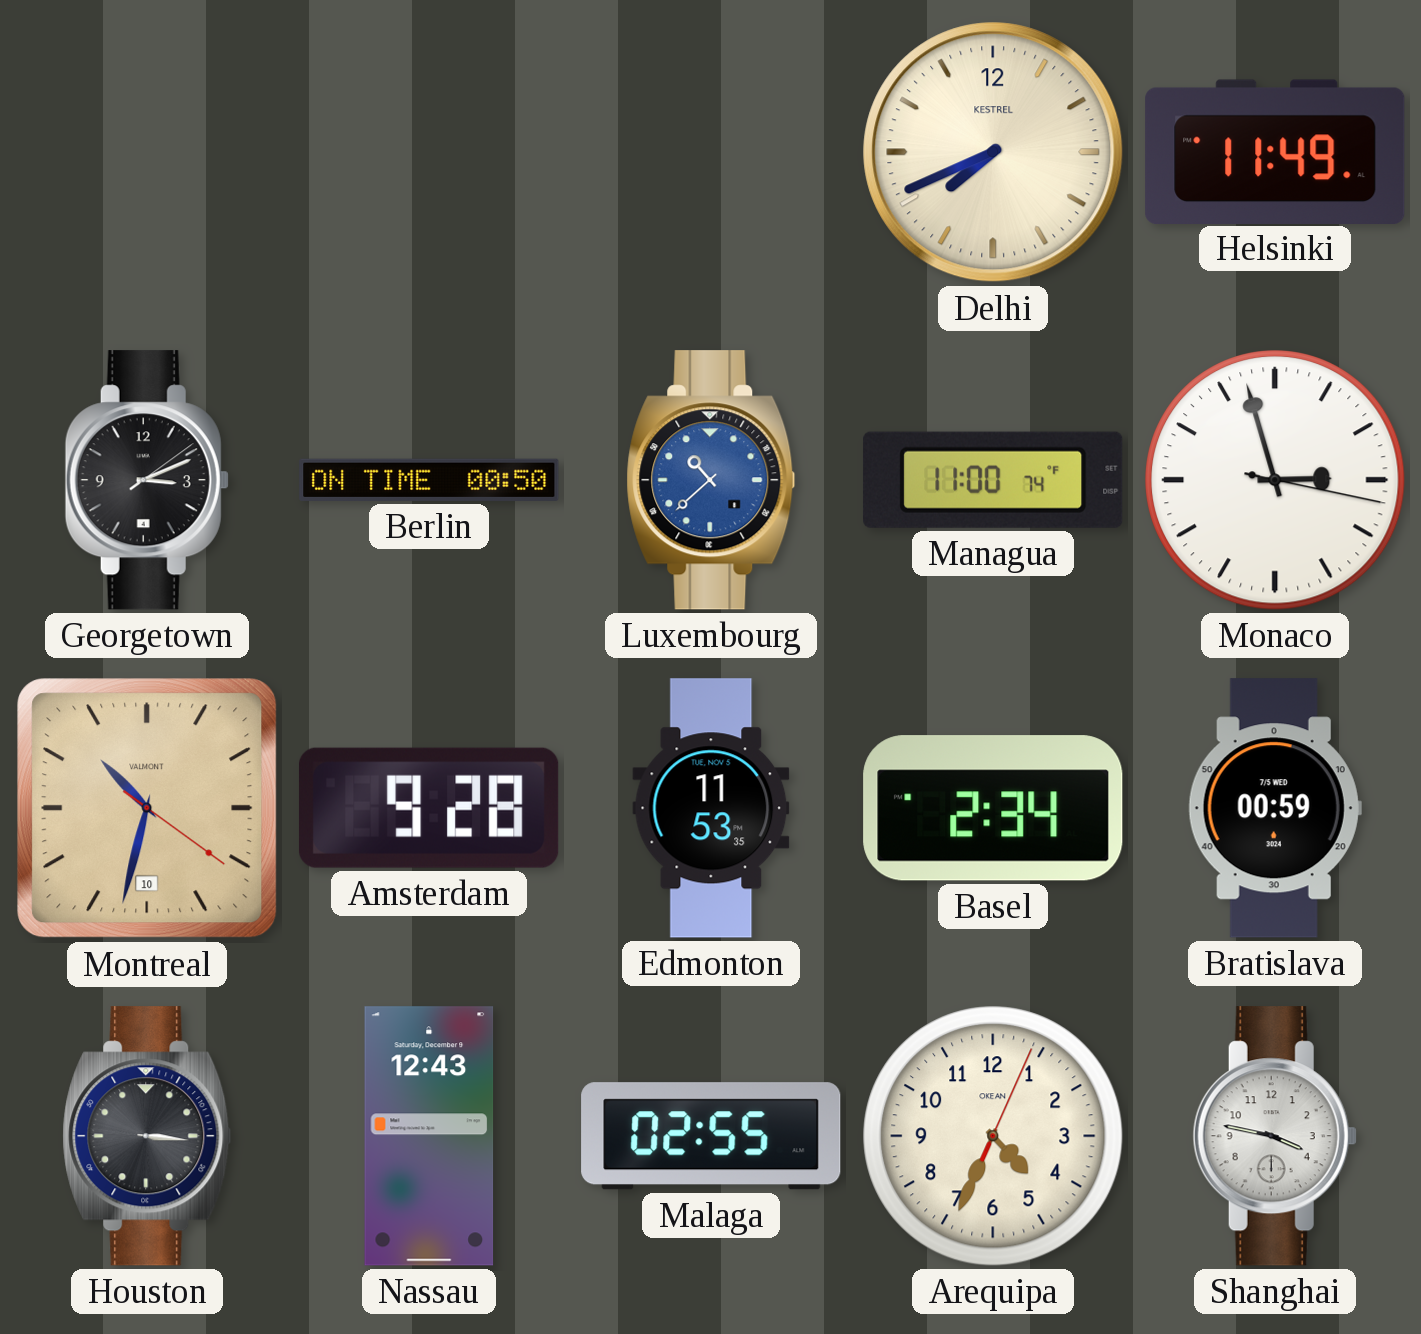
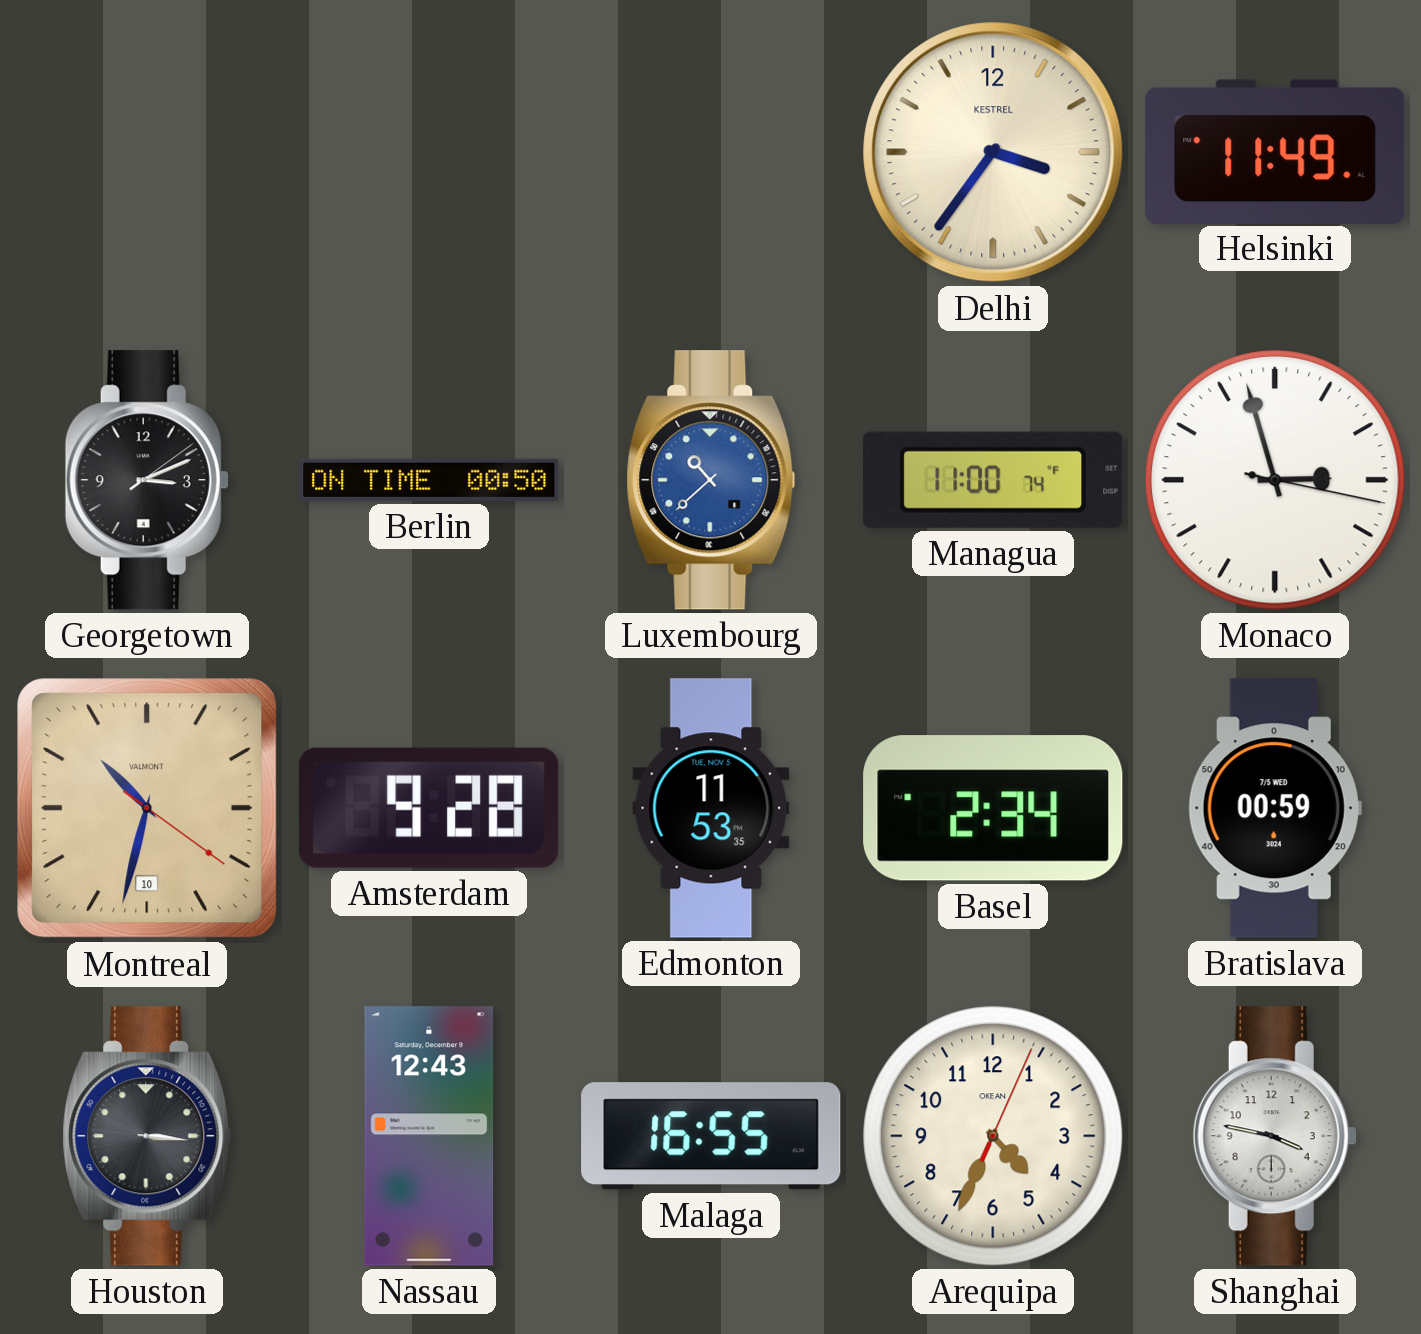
Delhi: 7:41 -> 3:36 (993, 152)
Malaga: 02:55 -> 16:55 (711, 1136)
